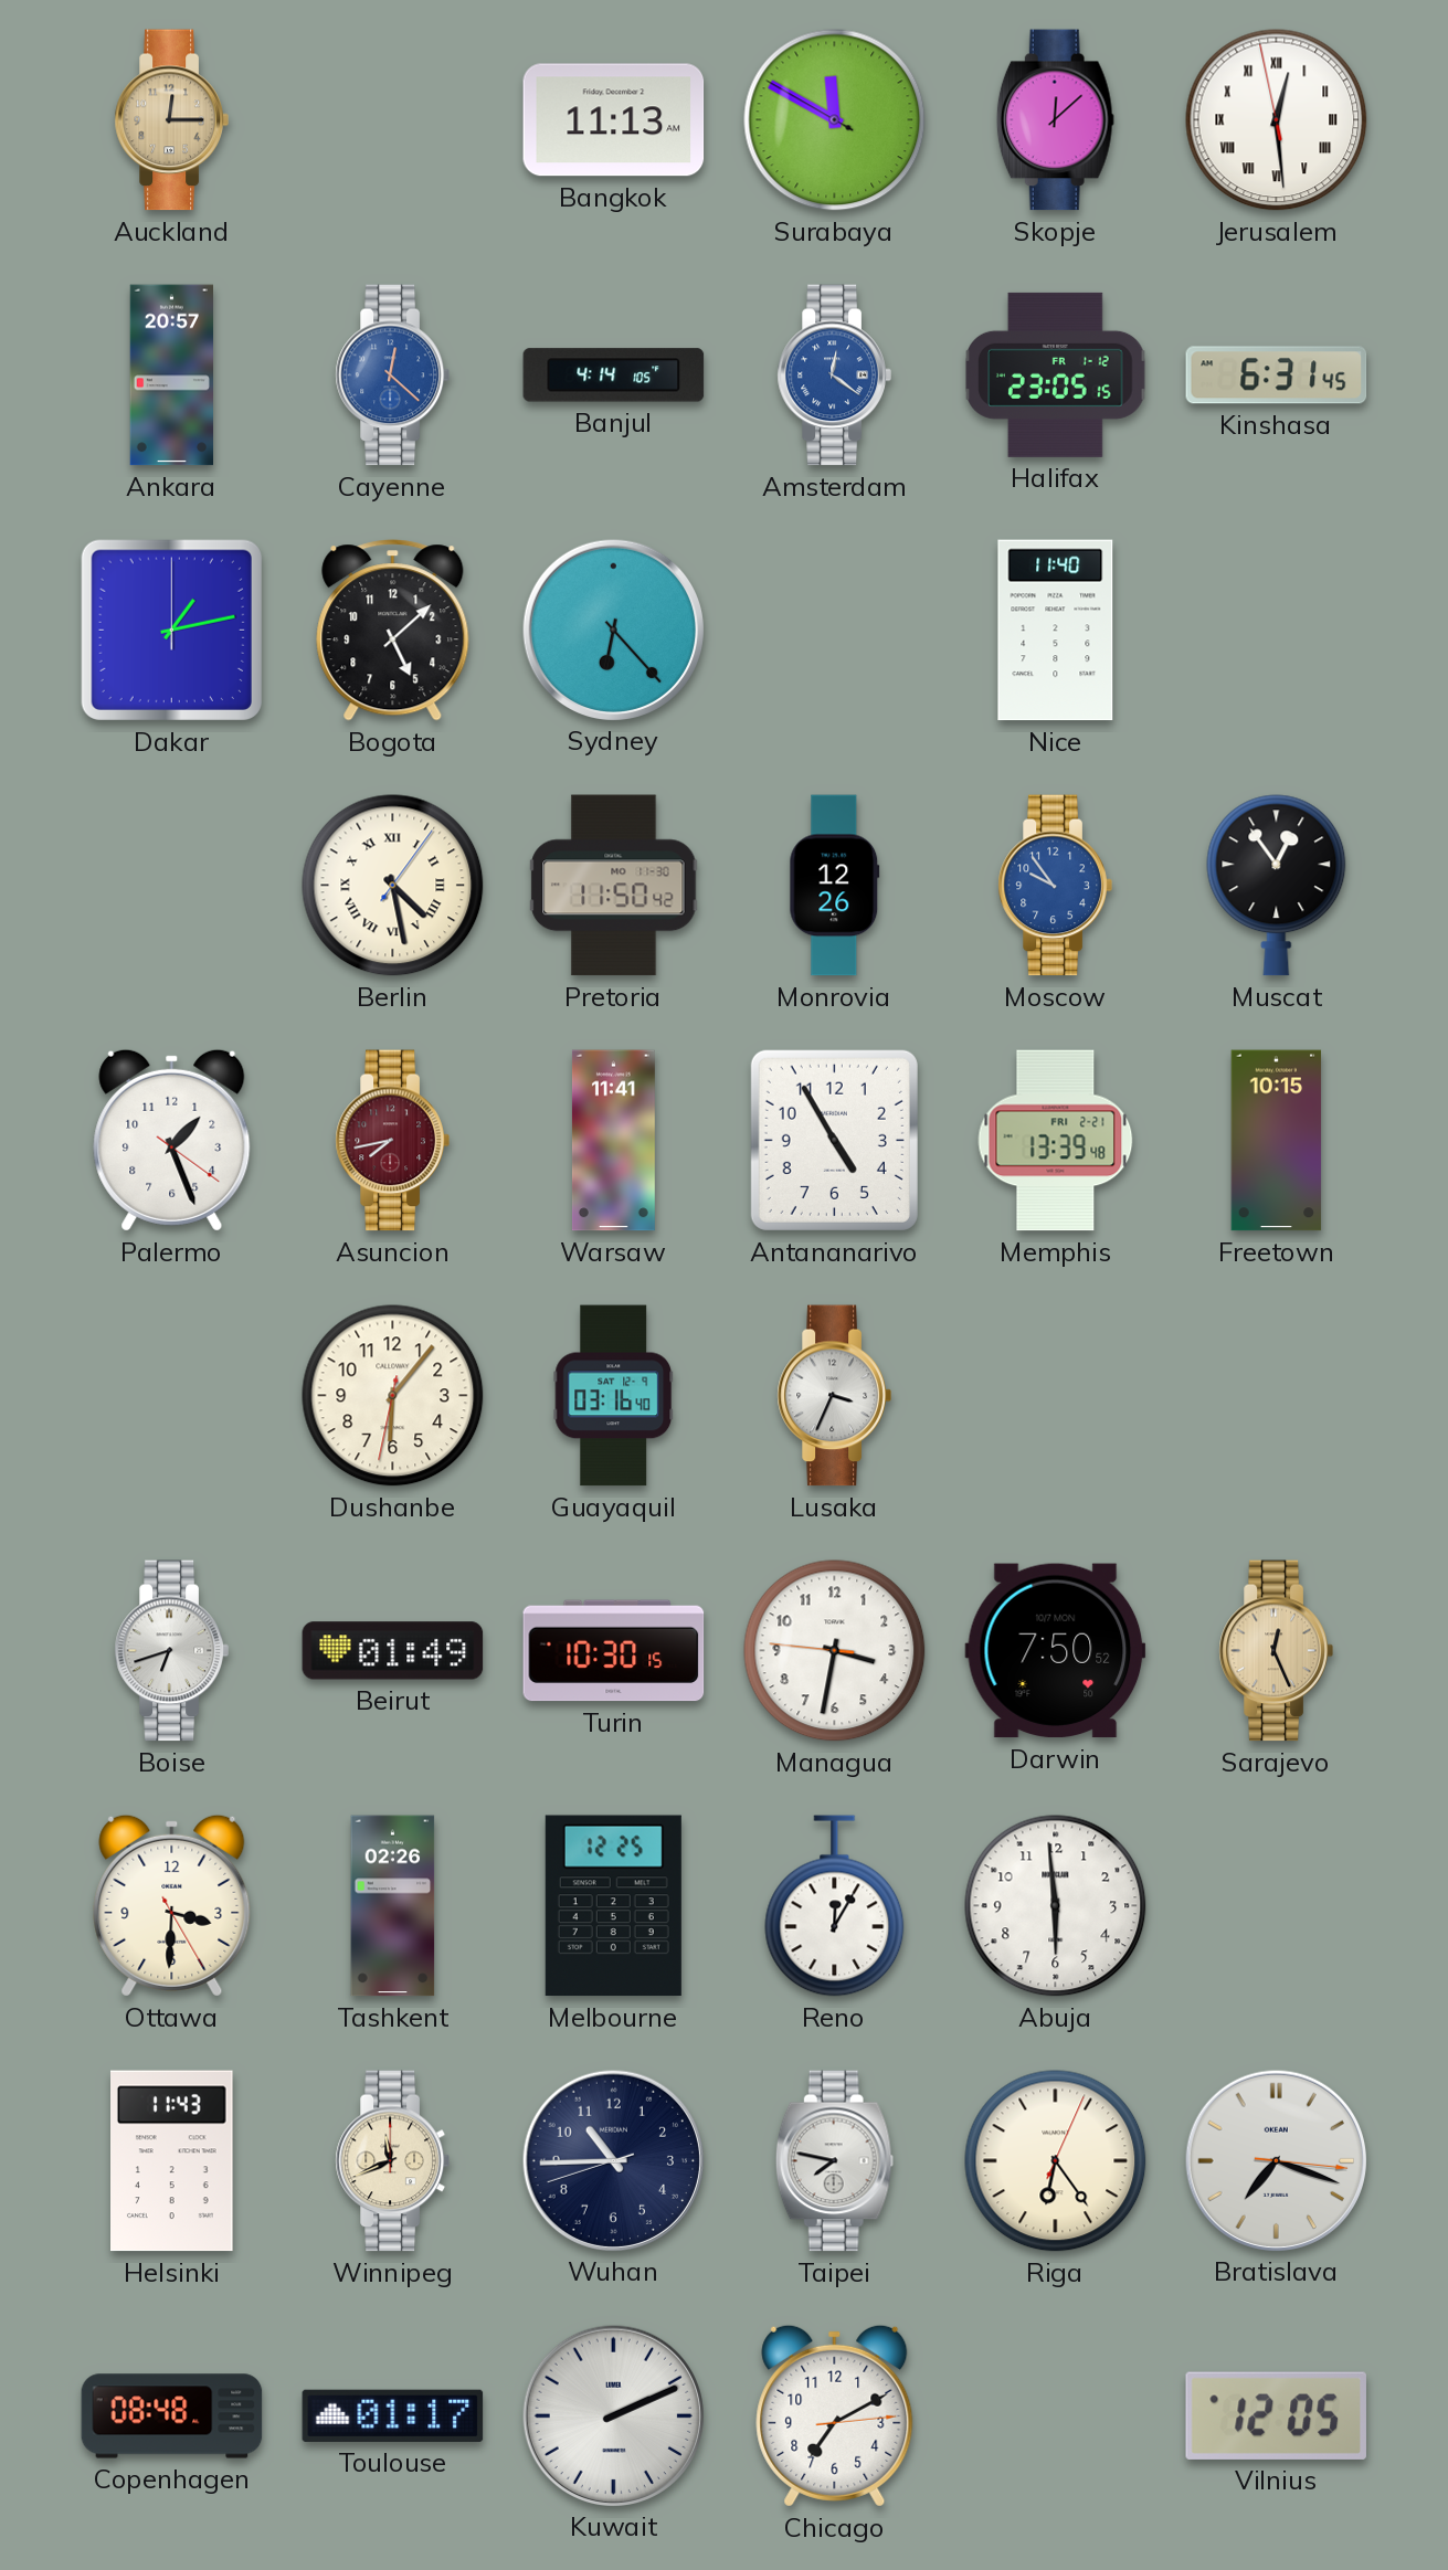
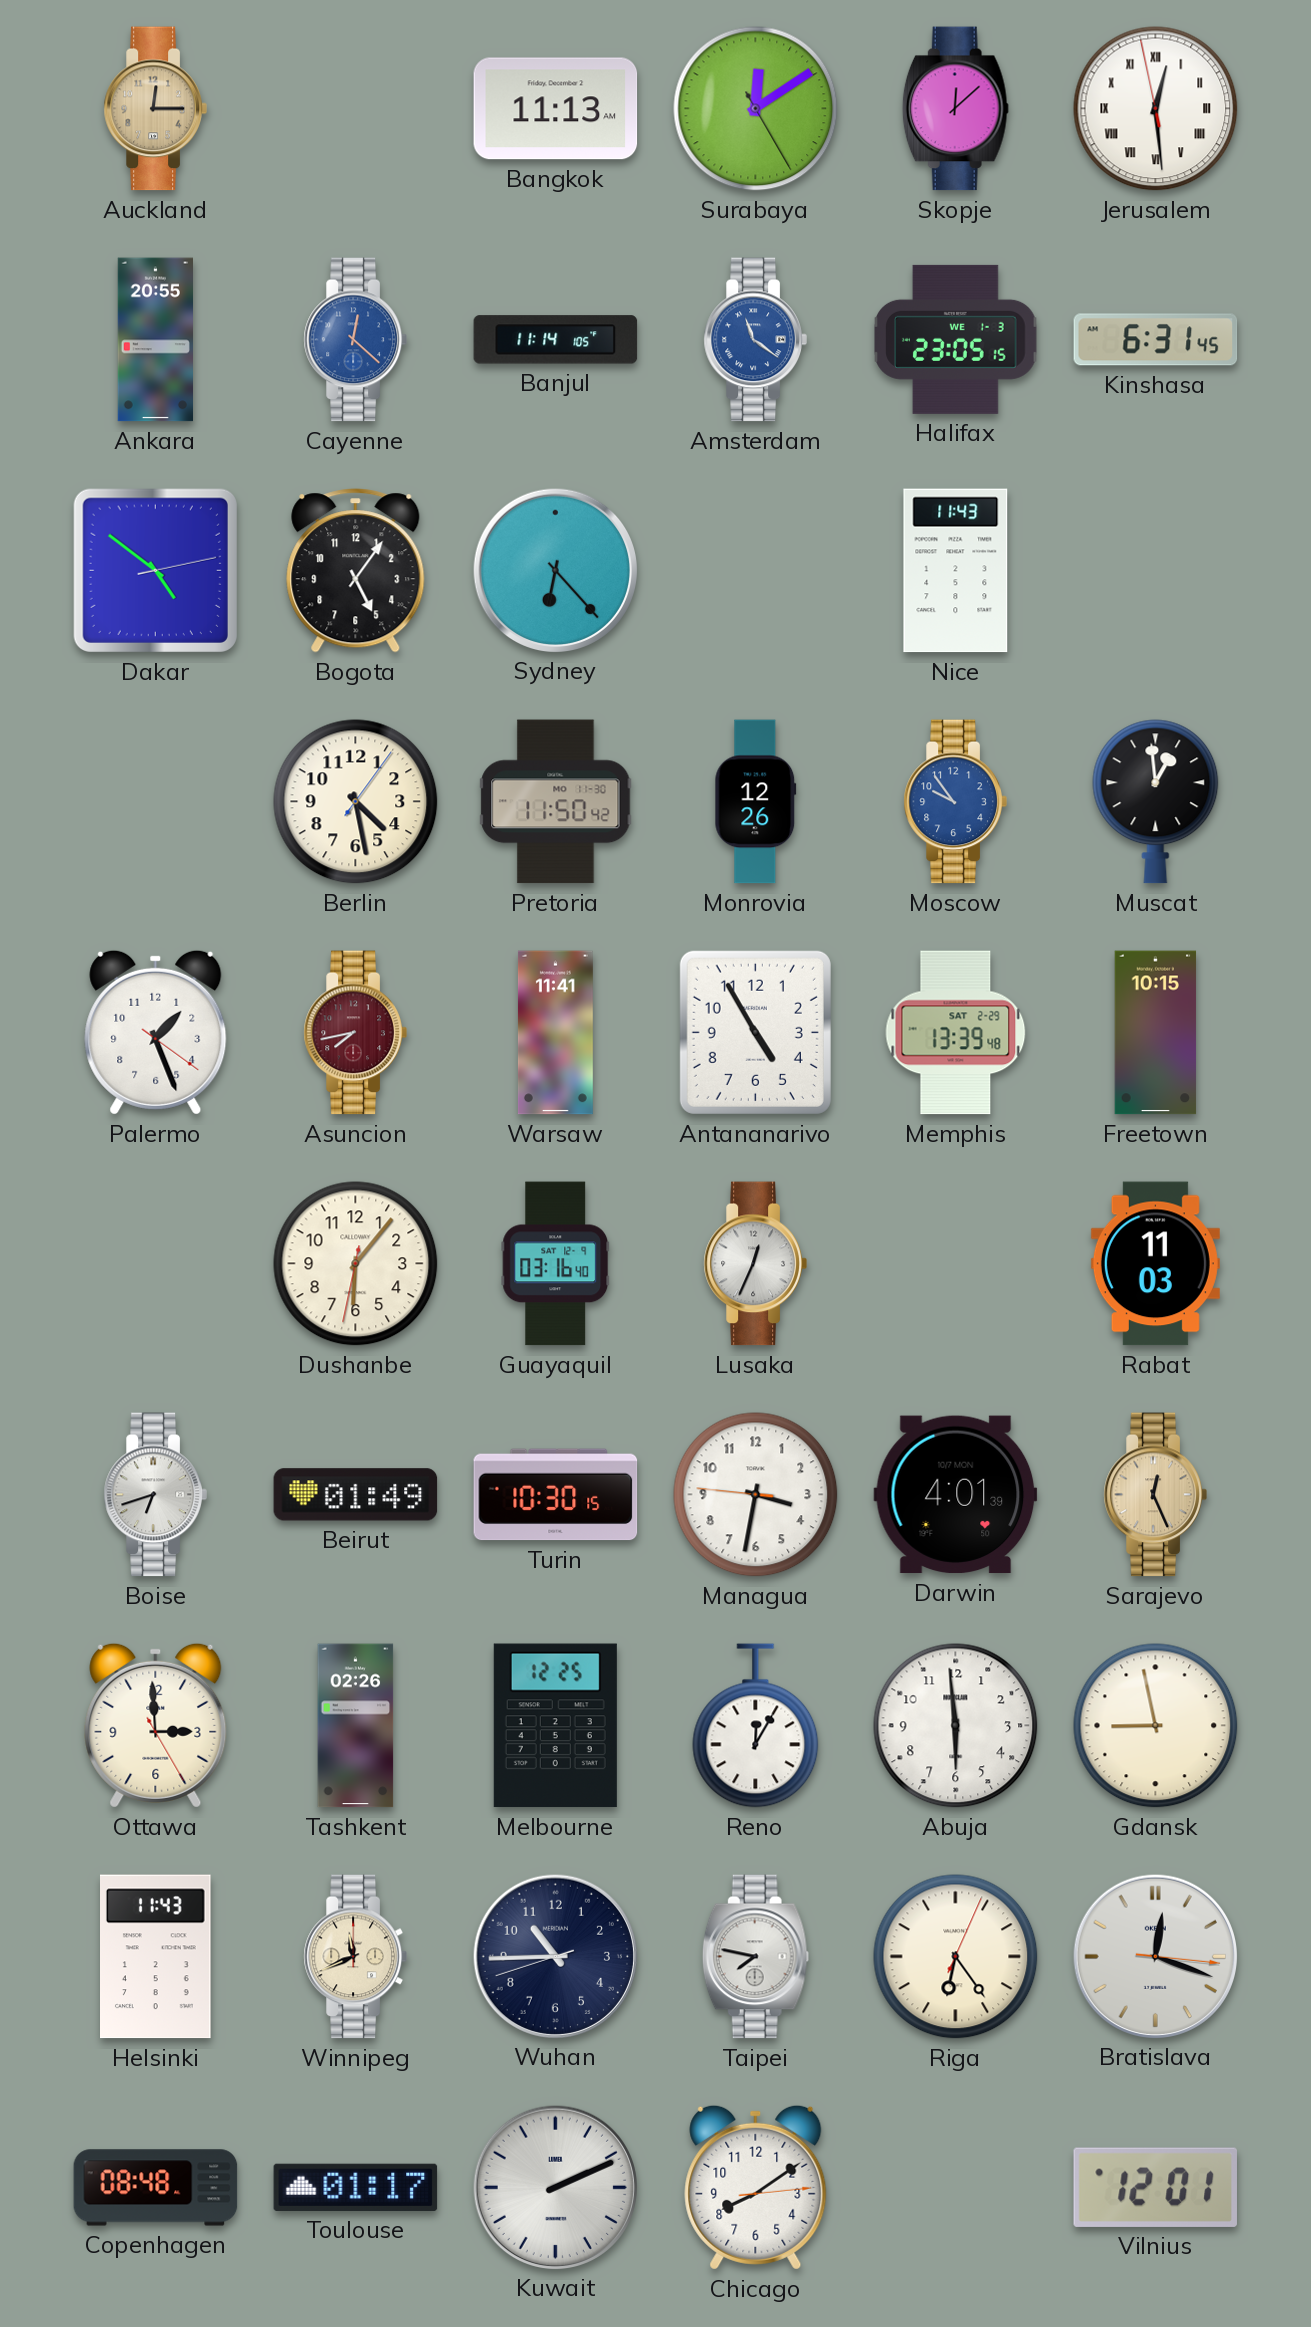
Surabaya: 11:49 -> 12:09 (756, 109)
Ankara: 20:57 -> 20:55 (155, 340)
Banjul: 4:14 -> 11:14 (556, 340)
Amsterdam: 12:21 -> 11:21 (755, 340)
Halifax date: FR 1-12 -> WE 1-3 (956, 339)
Dakar: 1:13 -> 4:51 (155, 570)
Bogota: 5:08 -> 5:06 (356, 571)
Nice: 11:40 -> 11:43 (956, 571)
Berlin numerals: Roman -> Arabic (356, 802)
Muscat: 12:54 -> 12:59 (1156, 802)
Memphis date: FRI 2-21 -> SAT 2-29 (956, 1033)
Lusaka: 3:34 -> 12:34 (755, 1264)
Rabat: none -> 11:03 (1155, 1264)
Darwin: 7:50 -> 4:01 (956, 1495)
Ottawa: 3:30 -> 2:59 (156, 1725)
Gdansk: none -> 8:58 (1156, 1726)
Bratislava: 7:18 -> 12:18 (1155, 1956)
Chicago: 7:10 -> 8:09 (756, 2187)
Vilnius: 12:05 -> 12:01 (1155, 2187)
